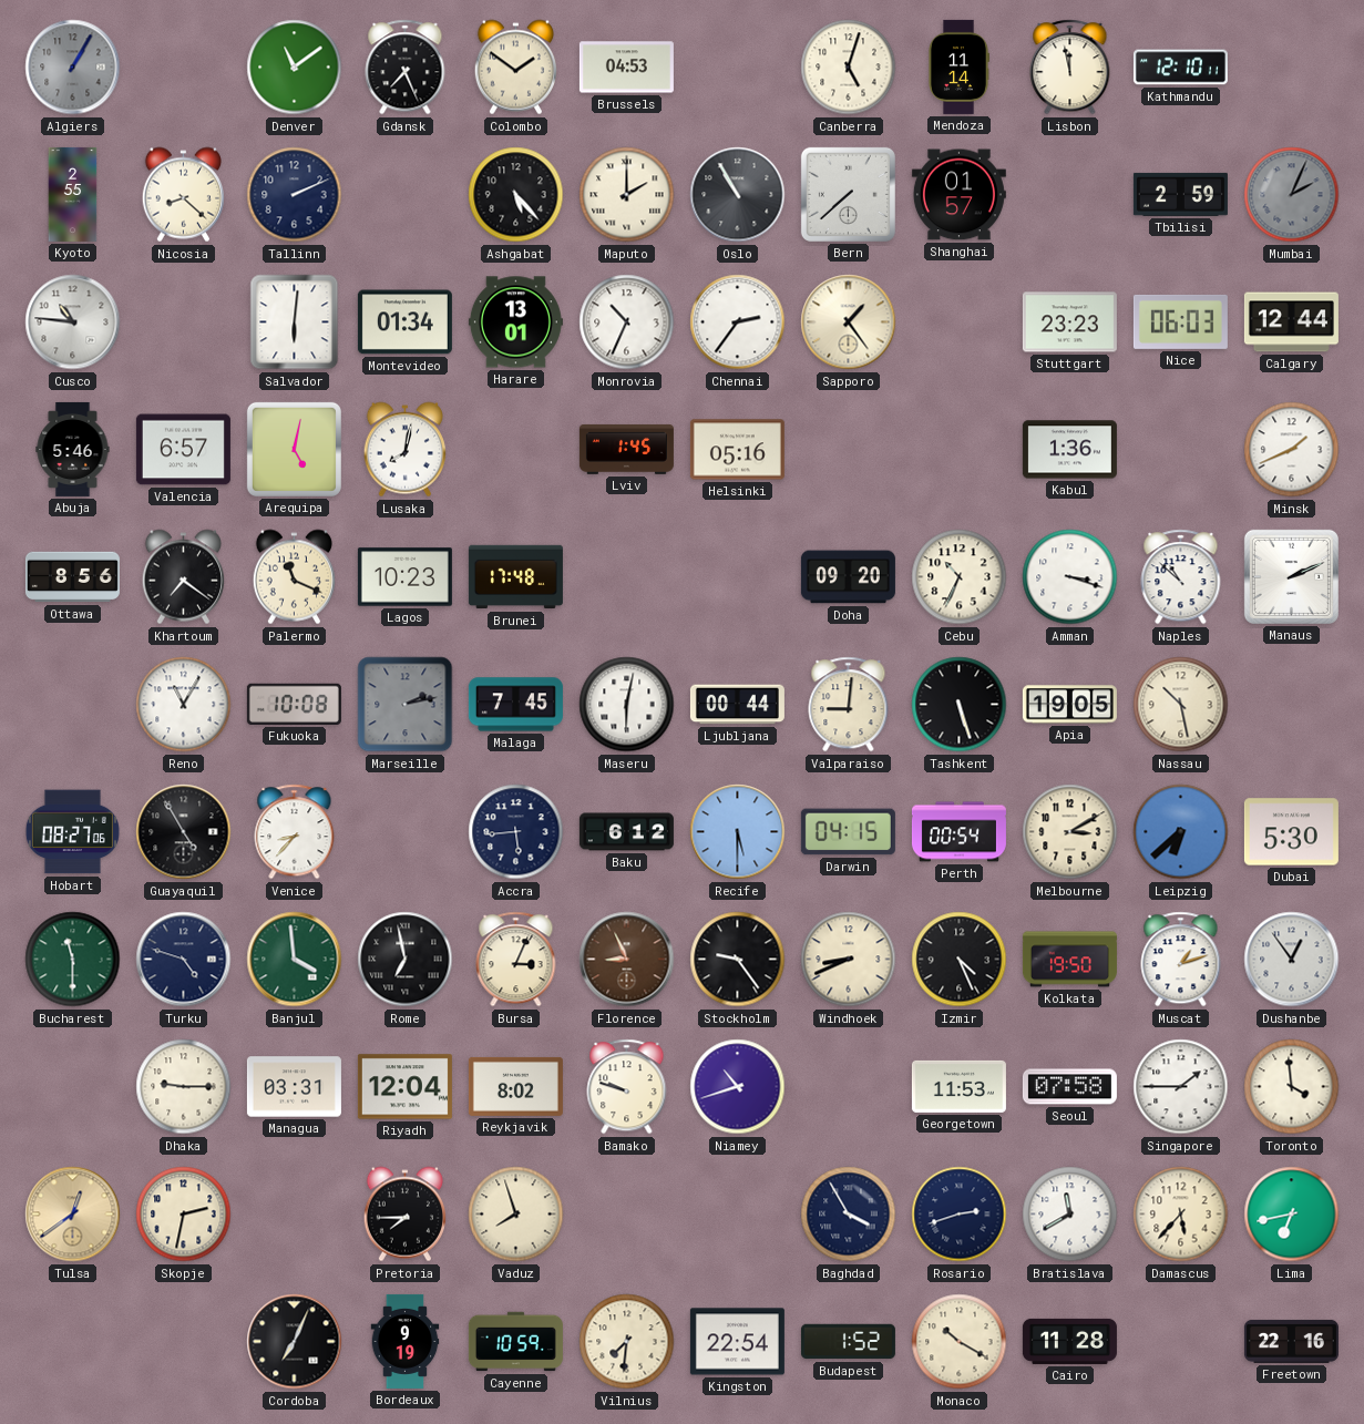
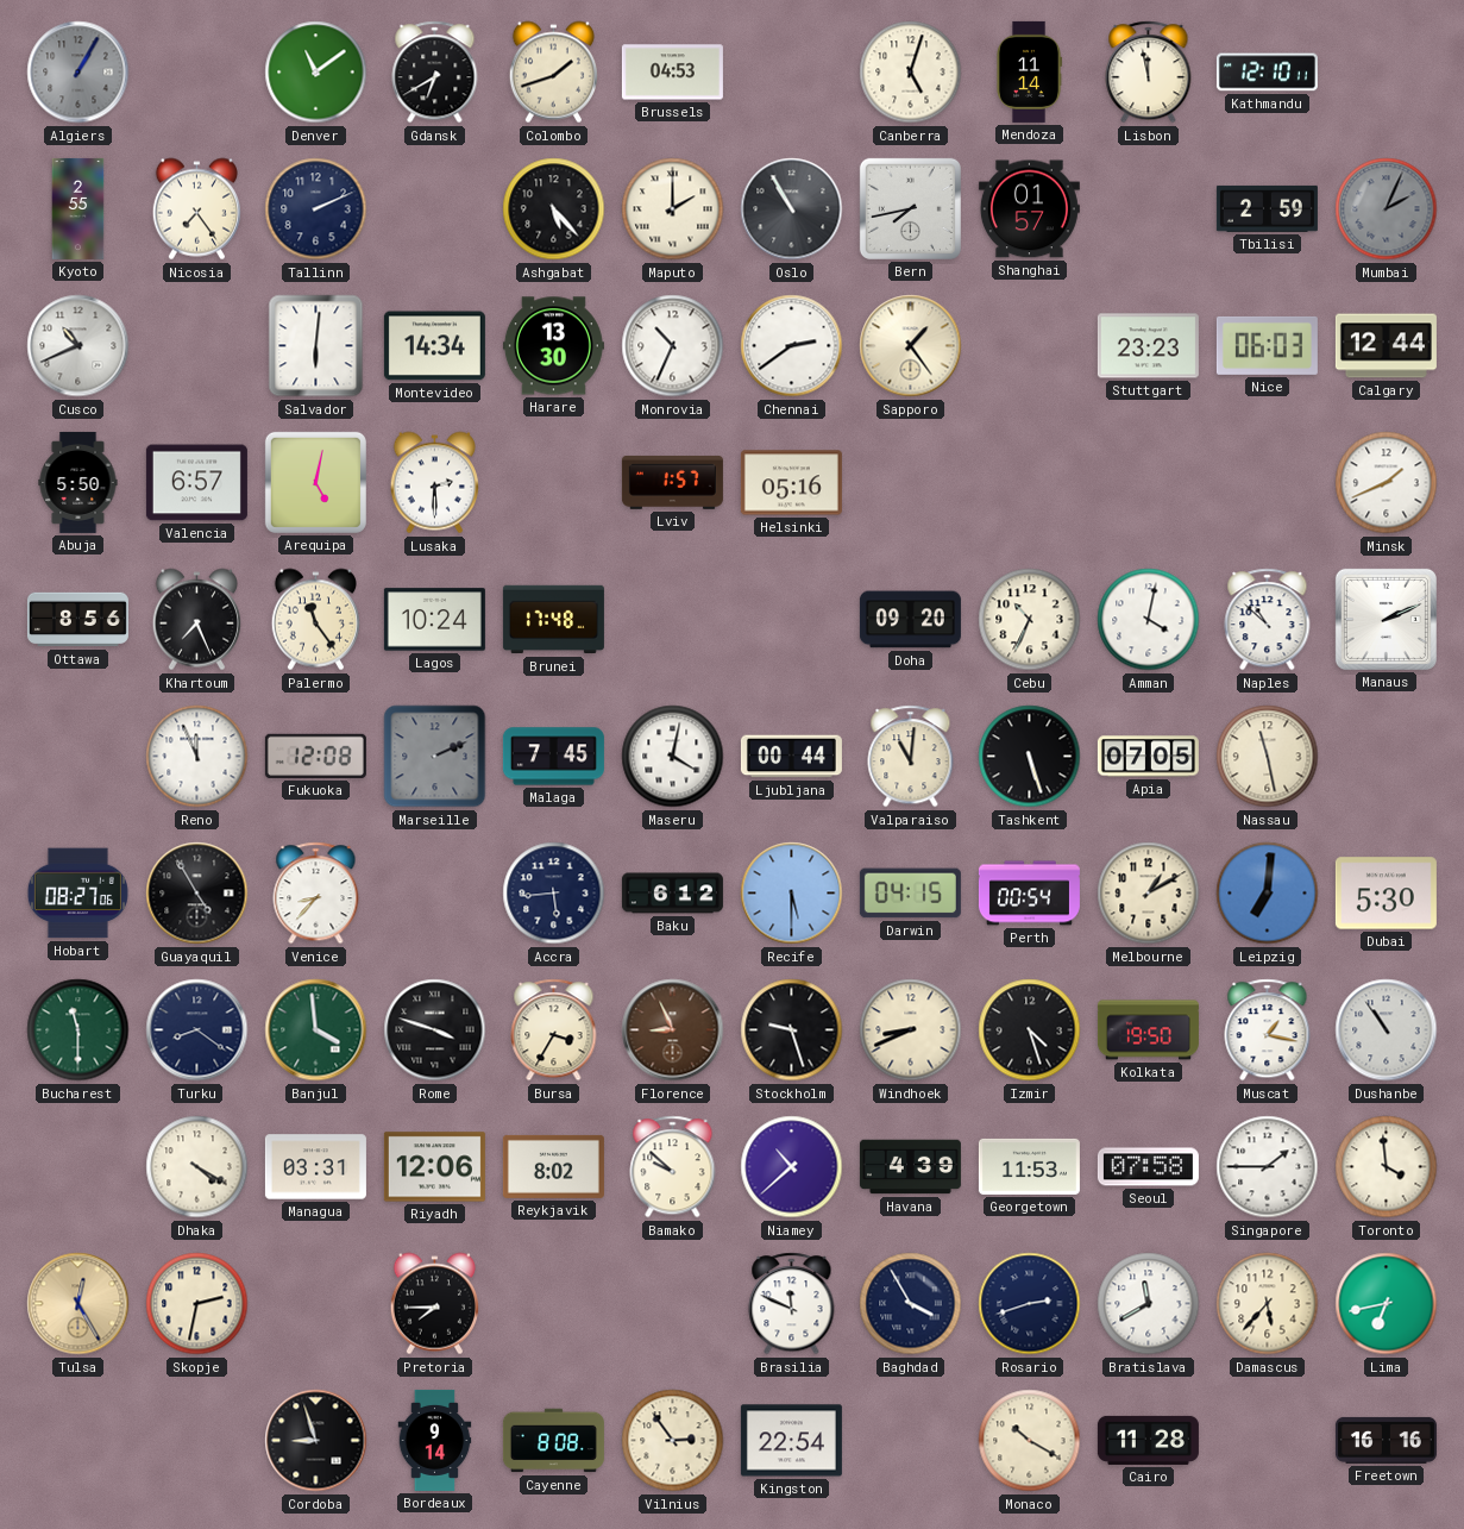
Gdansk: 7:26 -> 6:40 (435, 73)
Colombo: 1:51 -> 1:42 (553, 73)
Nicosia: 8:22 -> 7:24 (196, 209)
Bern: 7:38 -> 7:43 (910, 208)
Cusco: 10:46 -> 10:41 (78, 346)
Montevideo: 01:34 -> 14:34 (434, 346)
Harare: 13:01 -> 13:30 (553, 346)
Chennai: 2:36 -> 2:39 (792, 346)
Abuja: 5:46 -> 5:50 (78, 482)
Lusaka: 8:02 -> 2:30 (434, 483)
Lviv: 1:45 -> 1:57 (672, 482)
Kabul: 1:36 -> none (1069, 450)
Khartoum: 7:21 -> 7:26 (196, 620)
Palermo: 11:19 -> 11:24 (315, 620)
Lagos: 10:23 -> 10:24 (434, 620)
Amman: 3:18 -> 4:02 (1149, 620)
Reno: 11:05 -> 11:56 (197, 757)
Fukuoka: 10:08 -> 12:08 (315, 756)
Marseille: 2:13 -> 2:11 (435, 757)
Maseru: 6:02 -> 4:02 (673, 757)
Valparaiso: 9:01 -> 11:01 (911, 757)
Apia: 19:05 -> 07:05 (1148, 757)
Nassau: 10:28 -> 11:28 (1268, 757)
Melbourne: 3:10 -> 1:10 (1149, 894)
Leipzig: 6:38 -> 7:01 (1268, 894)
Turku: 4:48 -> 8:21 (197, 1030)
Rome: 6:58 -> 3:48 (435, 1030)
Bursa: 3:04 -> 3:35 (554, 1030)
Stockholm: 9:24 -> 9:27 (792, 1030)
Izmir: 4:26 -> 4:27 (1030, 1030)
Muscat: 1:12 -> 1:17 (1268, 1030)
Dushanbe: 12:54 -> 10:54 (1387, 1030)
Dhaka: 9:15 -> 4:20 (197, 1167)
Riyadh: 12:04 -> 12:06 (434, 1167)
Bamako: 9:48 -> 9:52 (673, 1167)
Niamey: 10:42 -> 10:38 (792, 1167)
Havana: none -> 4:39 (910, 1167)
Tulsa: 12:39 -> 12:25 (78, 1304)
Vaduz: 7:57 -> none (516, 1215)
Brasilia: none -> 11:49 (792, 1304)
Cordoba: 7:04 -> 8:57 (316, 1441)
Bordeaux: 9:19 -> 9:14 (435, 1440)
Cayenne: 10:59 -> 8:08 (553, 1441)
Vilnius: 7:31 -> 2:54 (673, 1441)
Budapest: 1:52 -> none (848, 1342)
Freetown: 22:16 -> 16:16 (1386, 1440)
